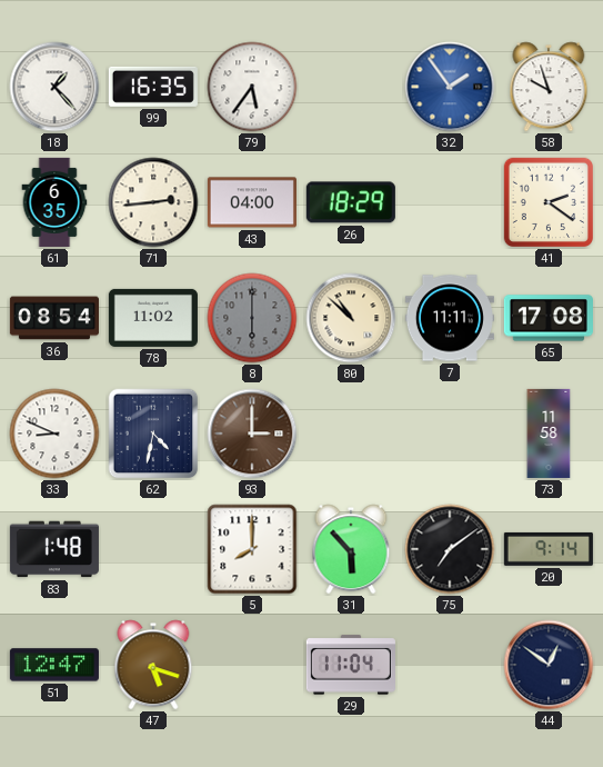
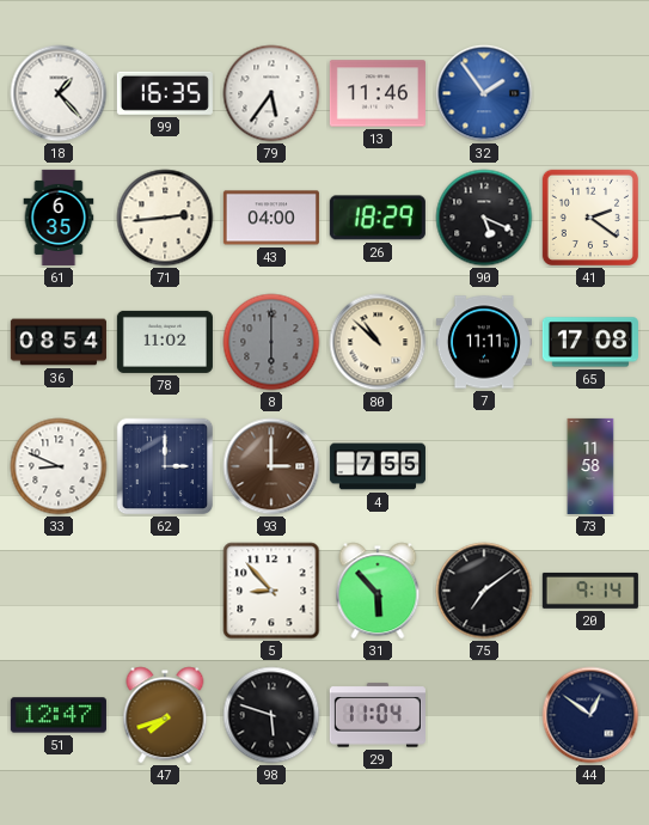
13: none -> 11:46 (378, 93)
58: 9:57 -> none (549, 87)
90: none -> 5:19 (484, 218)
62: 4:32 -> 3:00 (165, 466)
4: none -> 7:55 (378, 466)
83: 1:48 -> none (54, 549)
5: 8:00 -> 8:53 (271, 591)
47: 5:18 -> 7:42 (165, 715)
98: none -> 5:48 (271, 715)
